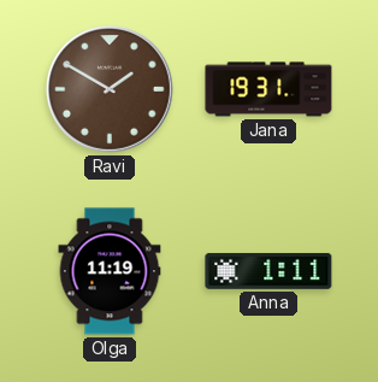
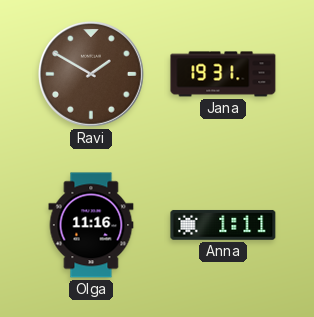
Olga: 11:19 -> 11:16 (91, 225)
